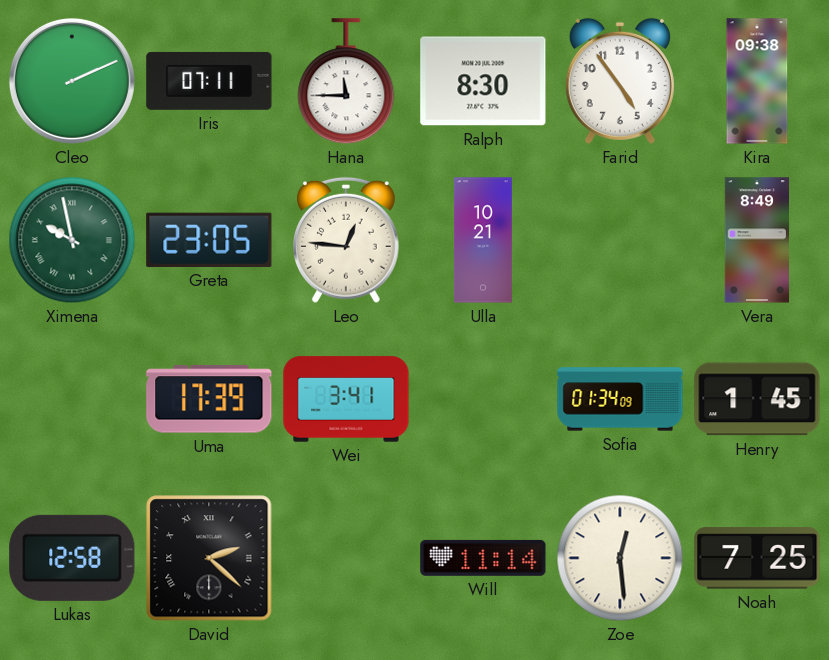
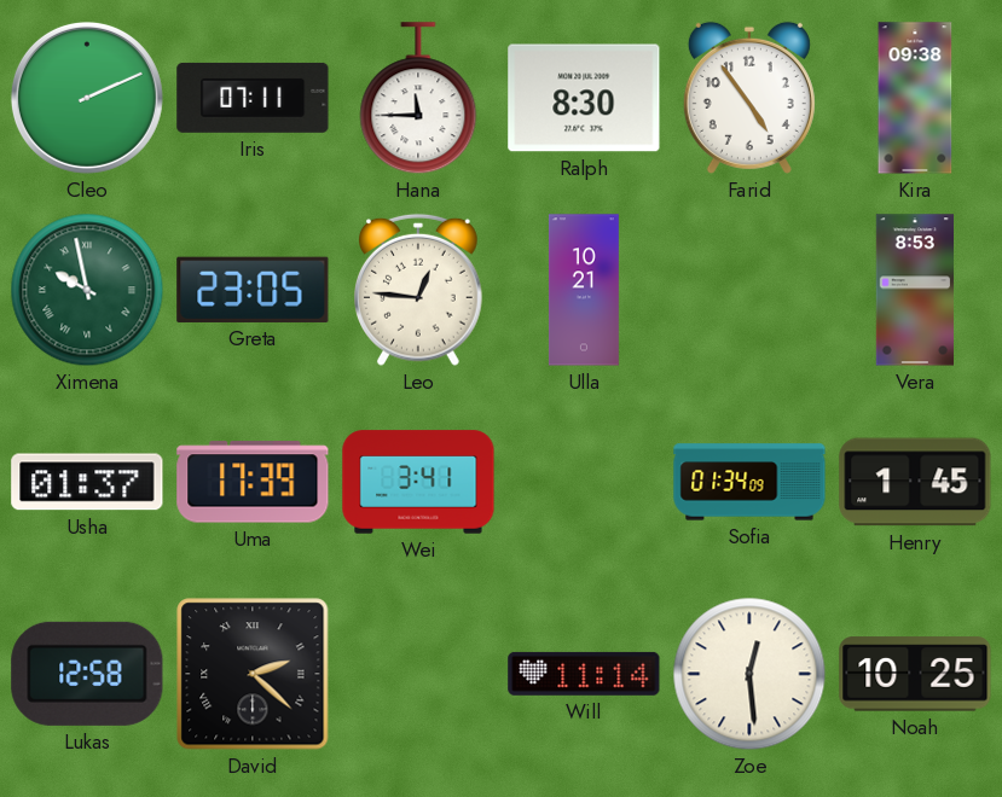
Vera: 8:49 -> 8:53 (915, 290)
Usha: none -> 01:37 (87, 482)
Noah: 7:25 -> 10:25 (915, 674)
